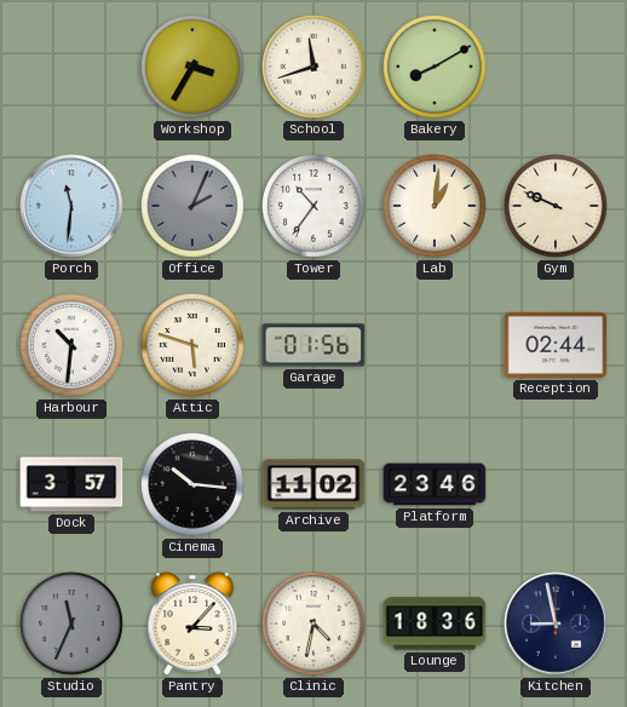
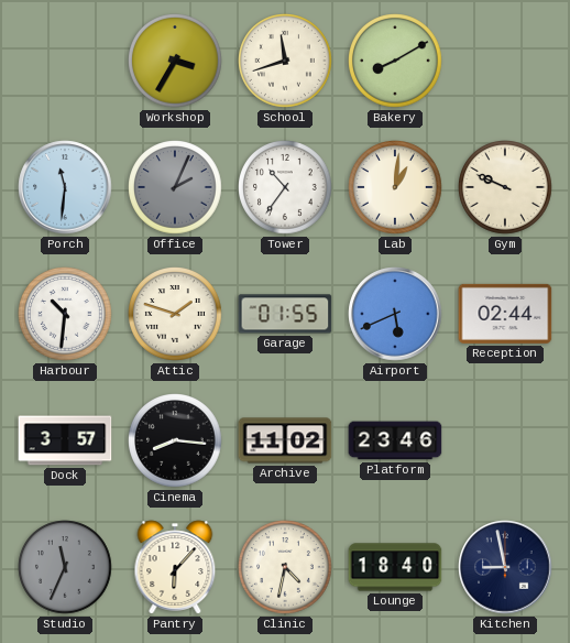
Attic: 5:48 -> 1:48 (176, 315)
Garage: 01:56 -> 01:55 (285, 314)
Airport: none -> 5:41 (395, 314)
Cinema: 10:16 -> 8:16 (176, 442)
Pantry: 3:07 -> 6:07 (175, 567)
Lounge: 18:36 -> 18:40 (395, 567)
